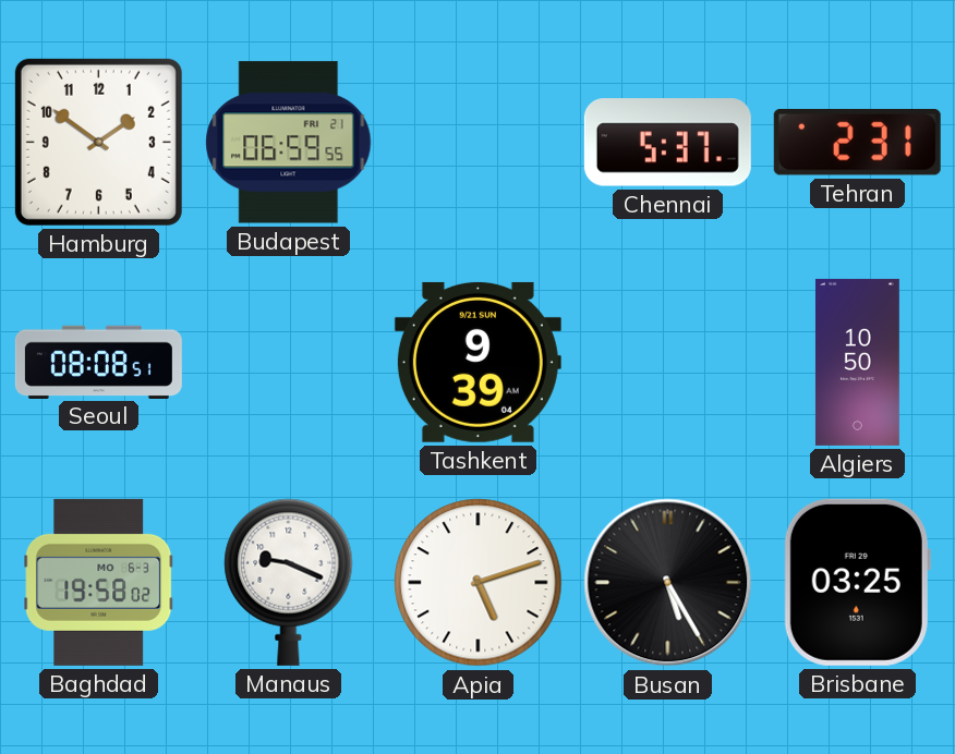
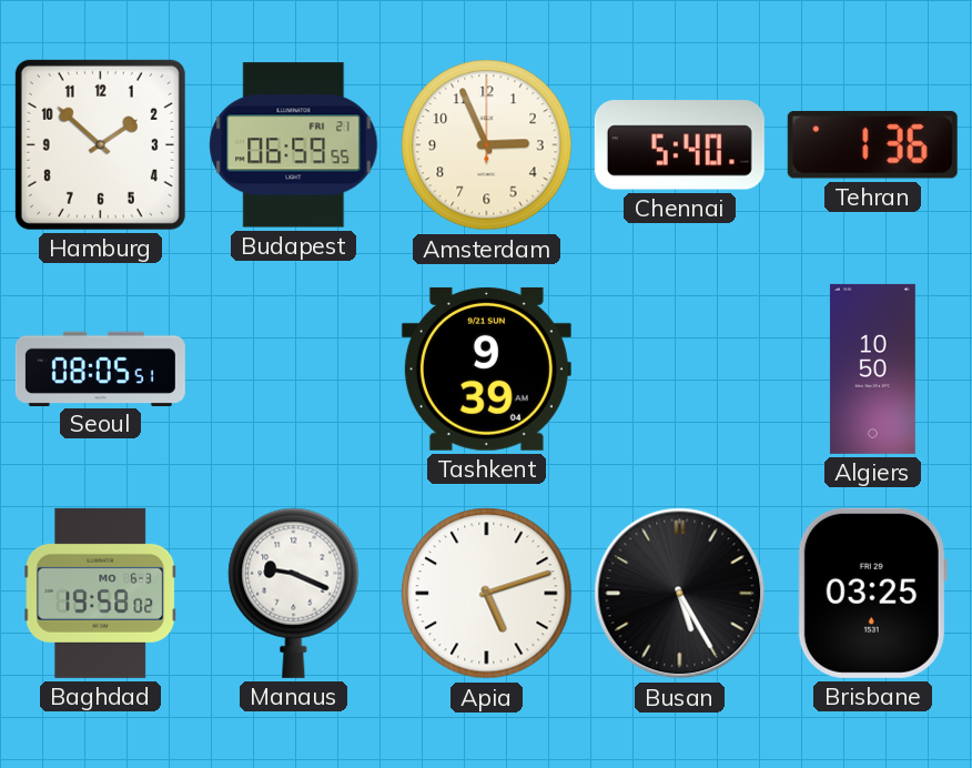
Hamburg: 1:51 -> 1:52 (100, 144)
Amsterdam: none -> 2:56 (487, 145)
Chennai: 5:37 -> 5:40 (679, 145)
Tehran: 2:31 -> 1:36 (872, 144)
Seoul: 08:08 -> 08:05 (100, 368)
